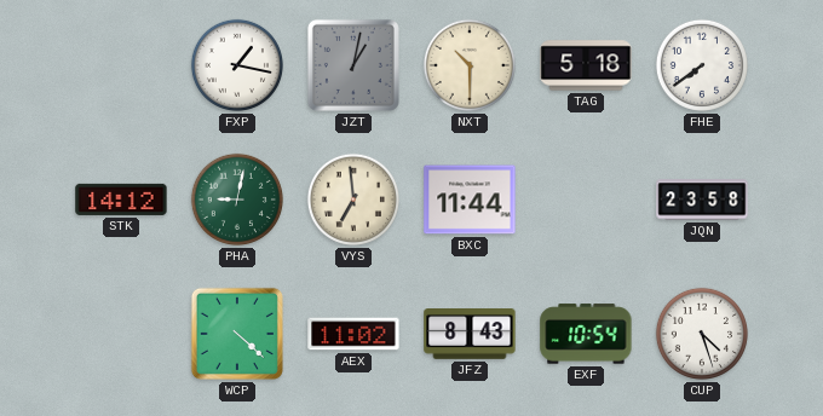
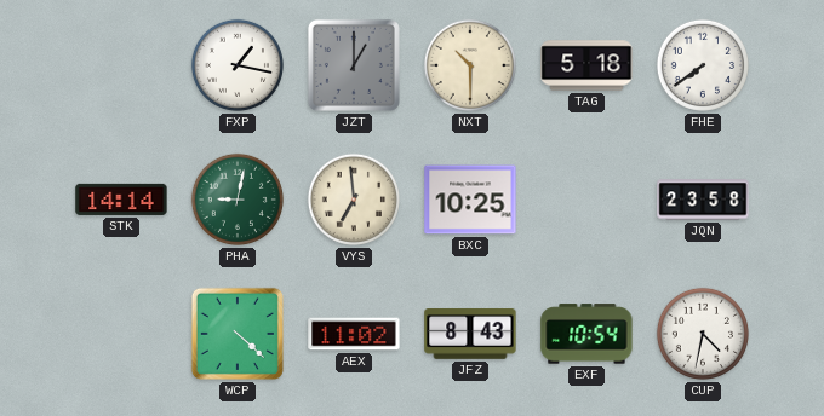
JZT: 1:02 -> 1:00 (354, 65)
STK: 14:12 -> 14:14 (121, 200)
BXC: 11:44 -> 10:25 (470, 200)
CUP: 4:27 -> 4:32 (703, 334)
